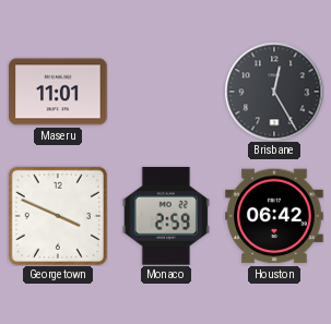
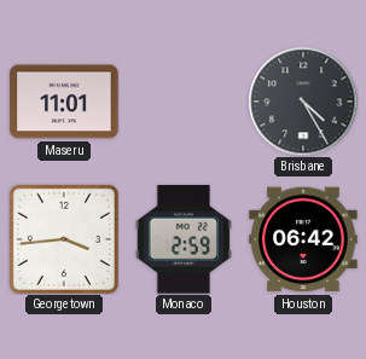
Brisbane: 12:25 -> 4:25 (303, 102)
Georgetown: 3:49 -> 3:44 (64, 239)
